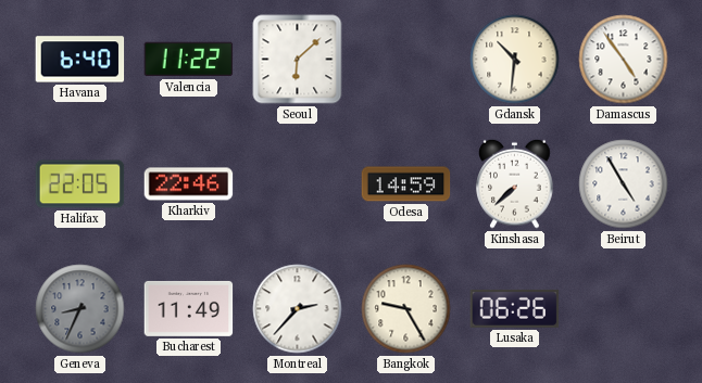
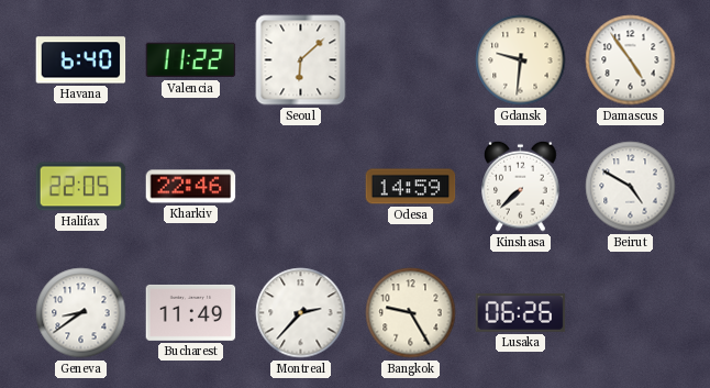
Gdansk: 10:31 -> 9:31 (521, 60)
Beirut: 4:55 -> 4:50 (631, 187)
Geneva: 8:34 -> 8:39 (81, 313)
Geneva dial: grey -> white (81, 313)
